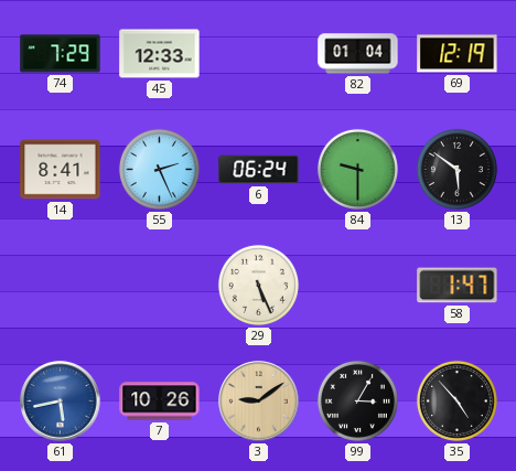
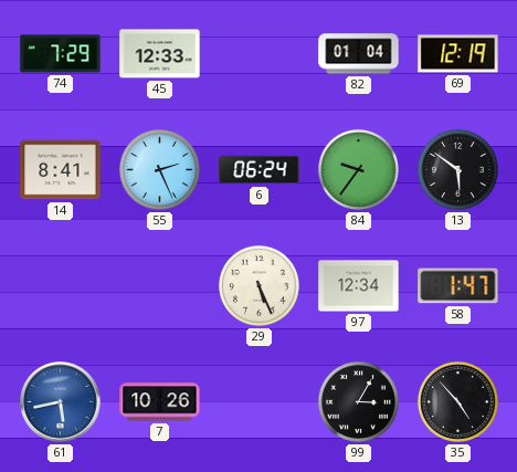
84: 9:30 -> 9:36 (358, 169)
97: none -> 12:34 (359, 286)
3: 9:09 -> none (259, 402)
